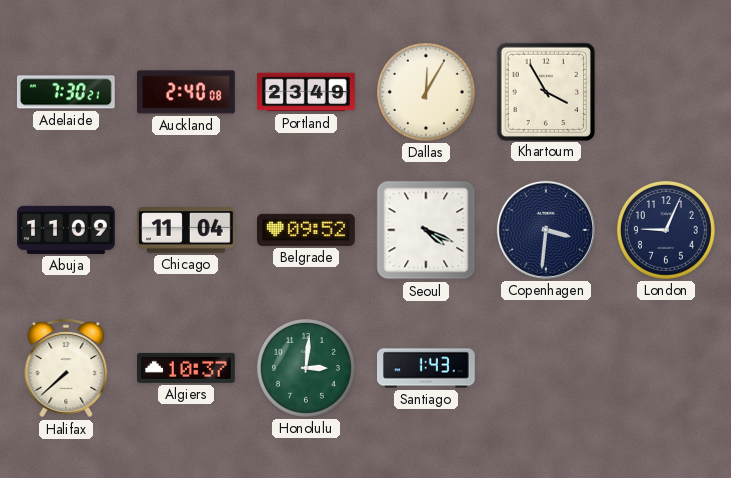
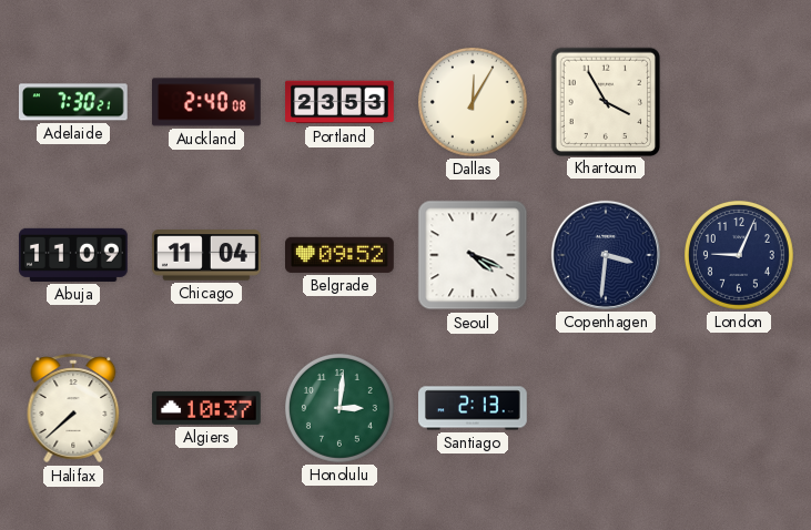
Portland: 23:49 -> 23:53 (339, 102)
Santiago: 1:43 -> 2:13 (474, 408)
